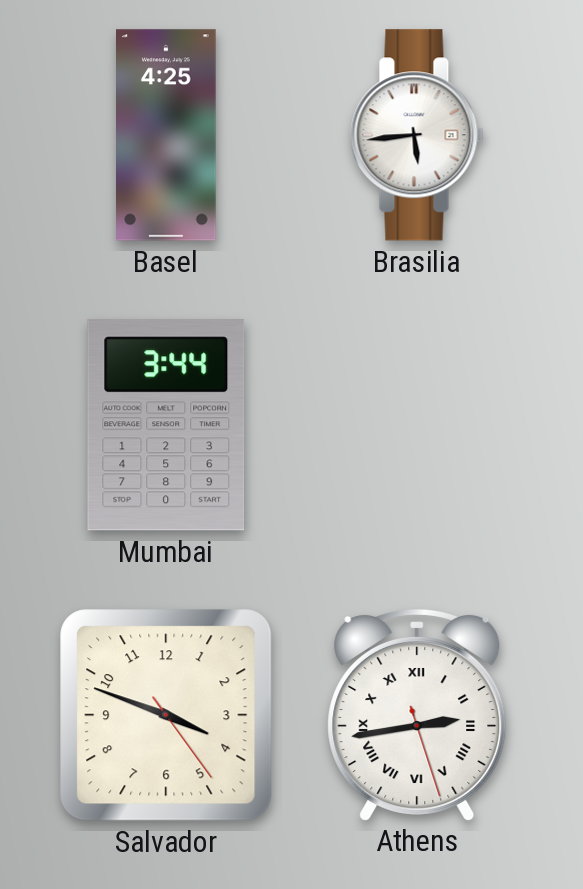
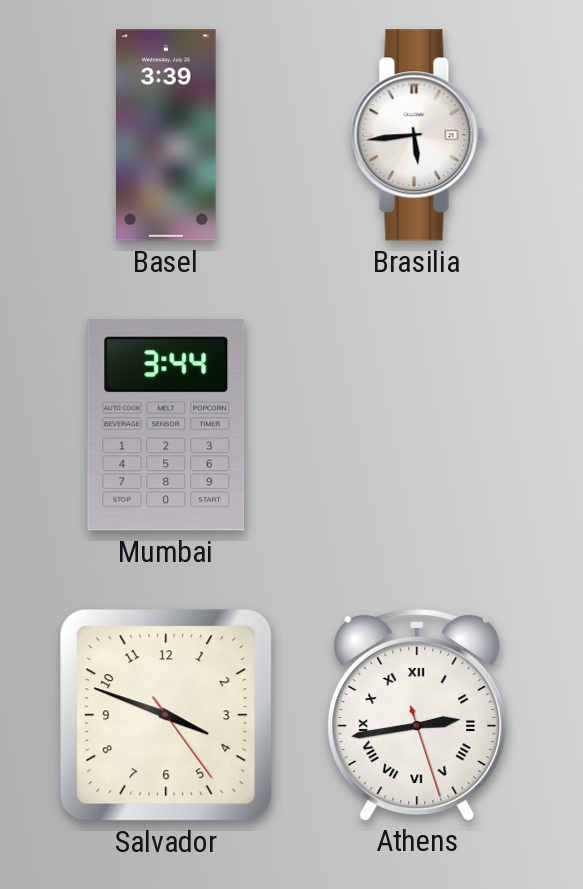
Basel: 4:25 -> 3:39 (167, 135)
